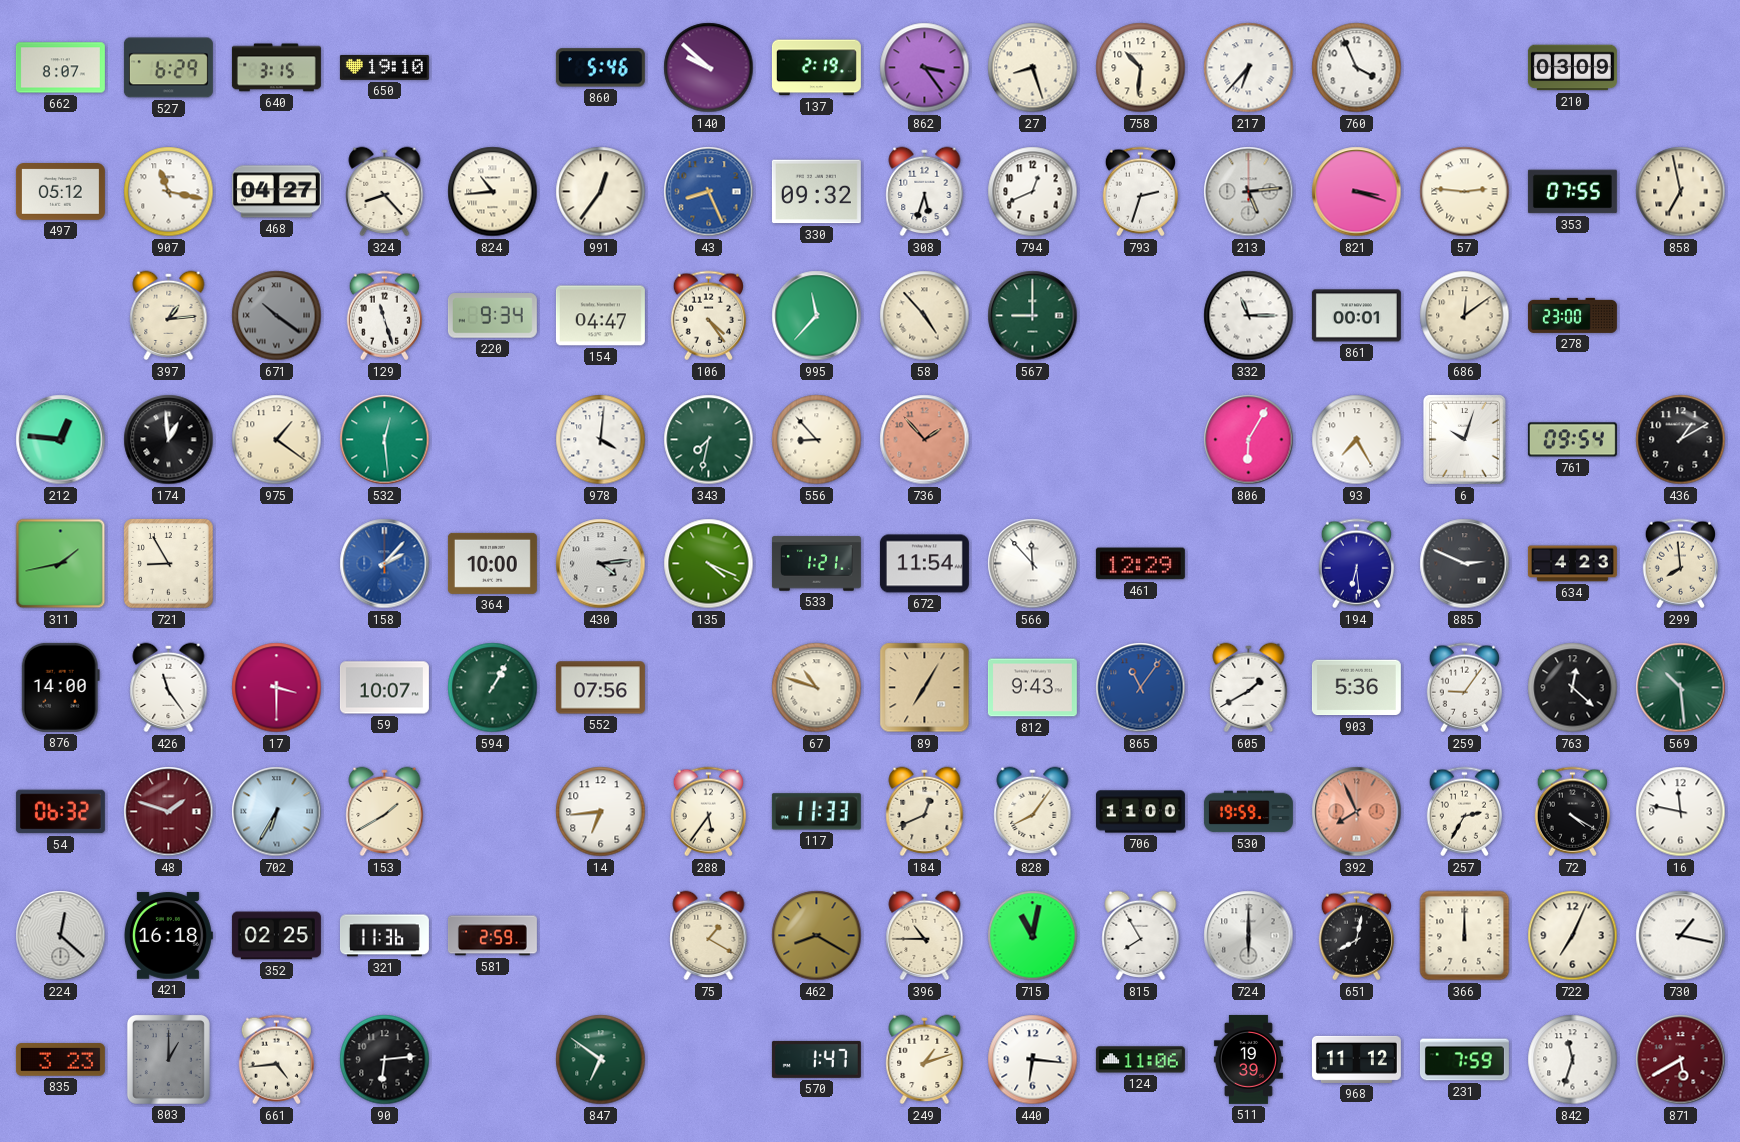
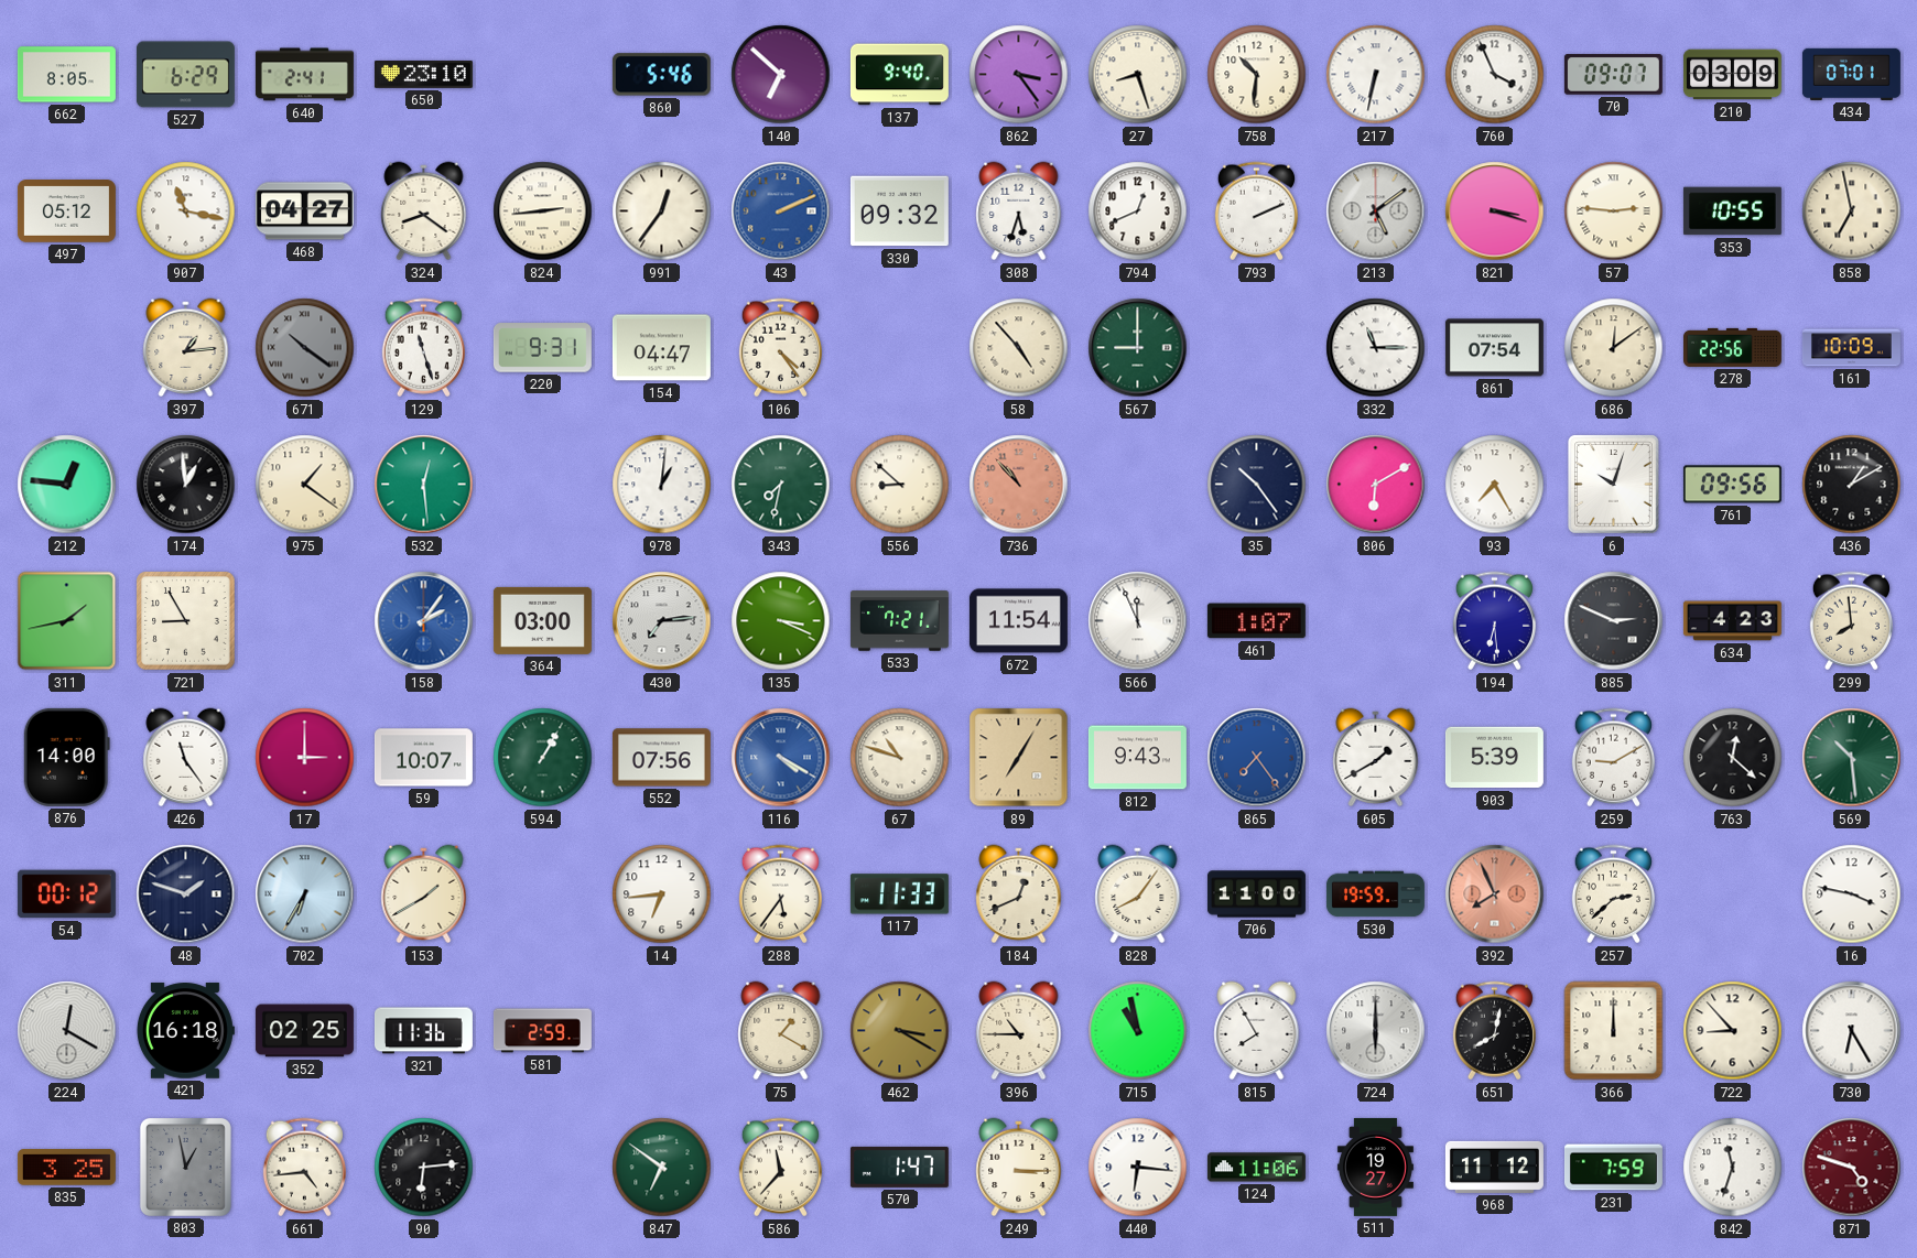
662: 8:07 -> 8:05 (66, 75)
640: 3:15 -> 2:41 (304, 75)
650: 19:10 -> 23:10 (423, 74)
140: 9:52 -> 6:52 (781, 75)
137: 2:19 -> 9:40 (899, 75)
217: 6:37 -> 6:32 (1376, 75)
70: none -> 09:07 (1613, 75)
434: none -> 07:01 (1851, 74)
324: 8:23 -> 8:21 (424, 212)
824: 10:44 -> 2:44 (543, 212)
43: 8:26 -> 2:11 (781, 212)
793: 2:33 -> 2:11 (1256, 212)
213: 5:14 -> 5:09 (1376, 212)
353: 07:55 -> 10:55 (1732, 212)
220: 9:34 -> 9:31 (542, 348)
995: 11:37 -> none (817, 316)
861: 00:01 -> 07:54 (1494, 348)
278: 23:00 -> 22:56 (1732, 347)
161: none -> 10:09 (1851, 348)
978: 4:01 -> 1:01 (662, 485)
556: 8:53 -> 8:52 (900, 485)
736: 1:53 -> 10:53 (1019, 485)
35: none -> 10:24 (1257, 485)
806: 6:05 -> 6:10 (1376, 485)
761: 09:54 -> 09:56 (1732, 485)
158: 2:07 -> 2:06 (424, 621)
364: 10:00 -> 03:00 (542, 620)
430: 4:14 -> 7:14 (662, 621)
135: 4:19 -> 3:19 (781, 621)
533: 1:21 -> 7:21 (899, 621)
566: 11:53 -> 11:56 (1138, 621)
461: 12:29 -> 1:07 (1256, 621)
17: 3:30 -> 3:00 (305, 758)
116: none -> 4:20 (781, 758)
865: 11:06 -> 7:24 (1257, 758)
903: 5:36 -> 5:39 (1494, 758)
259: 9:06 -> 9:10 (1613, 758)
54: 06:32 -> 00:12 (66, 894)
48 dial: burgundy -> navy (186, 894)
257: 2:35 -> 2:38 (1613, 894)
72: 4:20 -> none (1572, 812)
16: 11:47 -> 3:47 (1852, 894)
224: 12:22 -> 12:20 (67, 1031)
462: 8:20 -> 3:20 (900, 1031)
715: 11:02 -> 10:58 (1138, 1031)
722: 7:04 -> 8:53 (1733, 1031)
730: 1:17 -> 6:25 (1852, 1031)
835: 3:23 -> 3:25 (66, 1168)
803: 1:00 -> 12:58 (185, 1167)
586: none -> 11:37 (780, 1168)
249: 1:12 -> 3:15 (1019, 1168)
511: 19:39 -> 19:27 (1375, 1167)
871: 5:40 -> 4:48 (1852, 1168)
